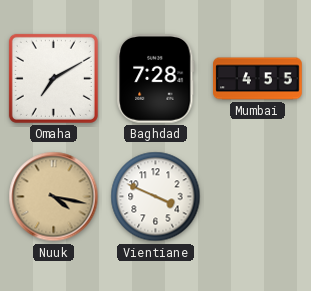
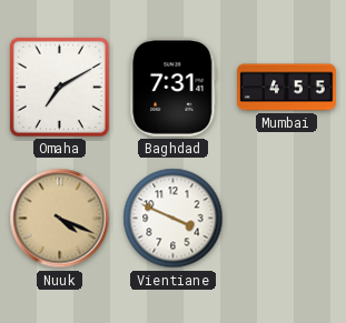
Baghdad: 7:28 -> 7:31 (174, 88)
Nuuk: 4:17 -> 4:19 (60, 219)
